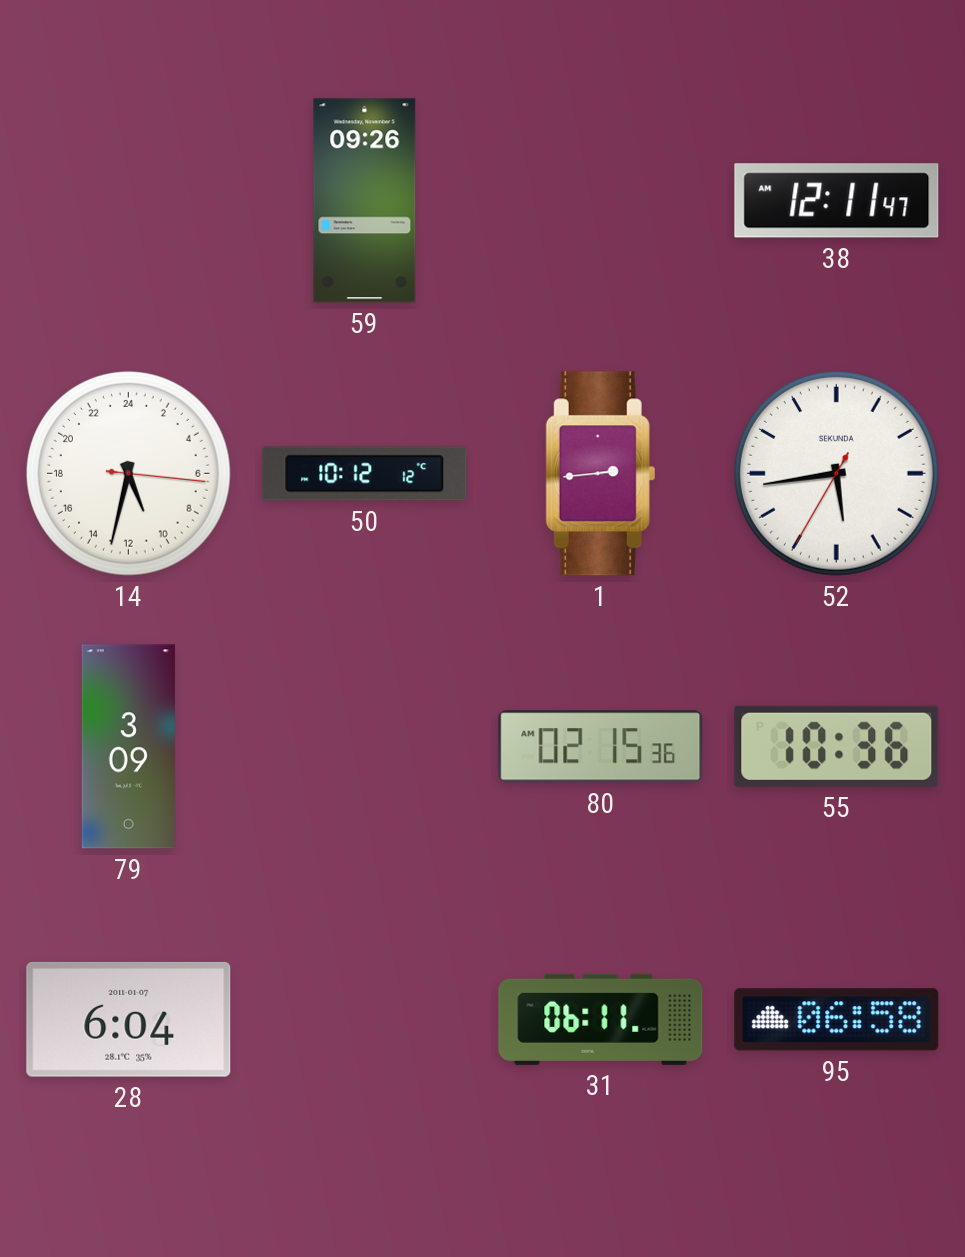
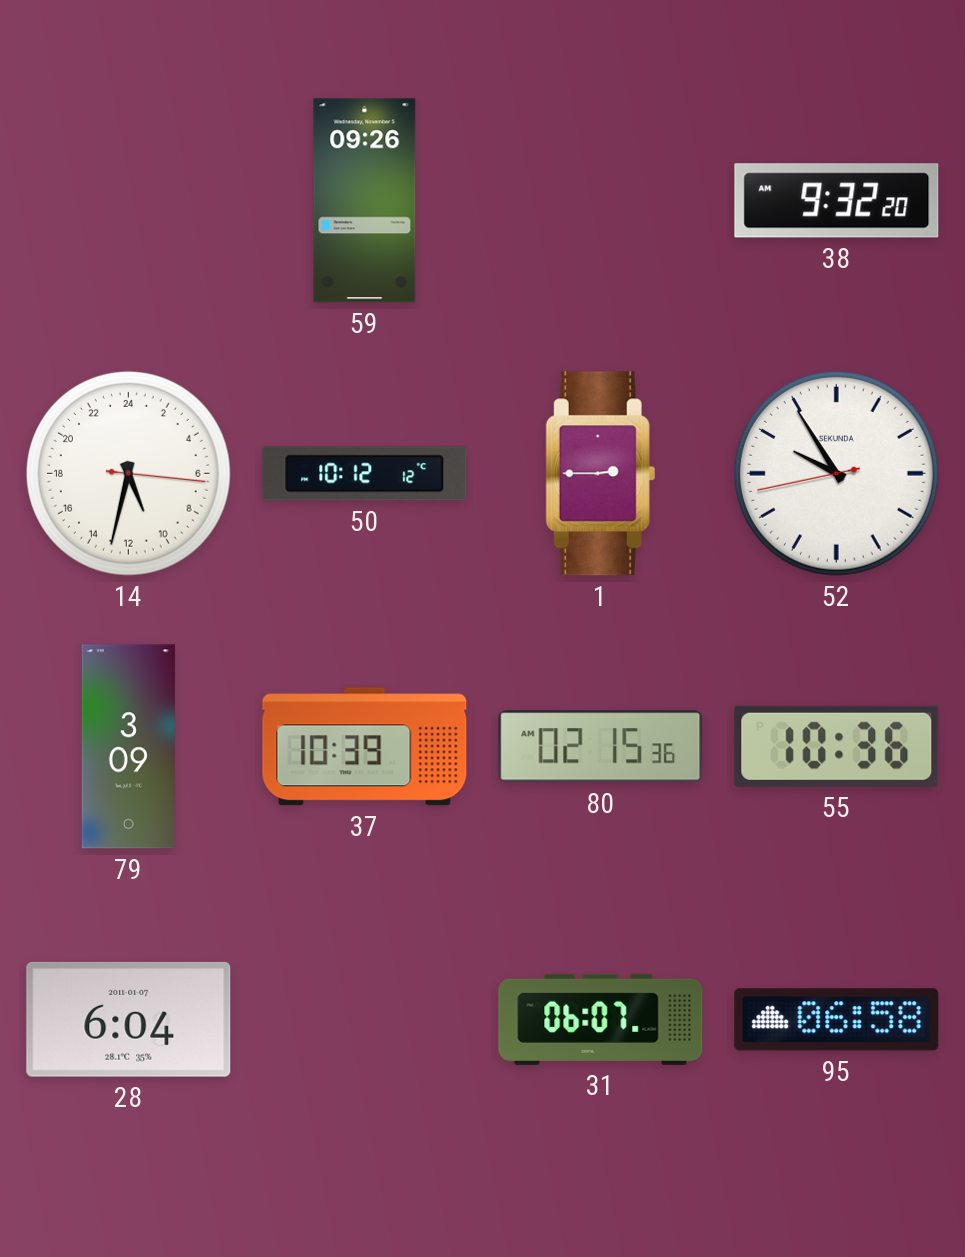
38: 12:11 -> 9:32 (837, 201)
1: 2:44 -> 2:45 (600, 474)
52: 5:43 -> 9:54 (836, 473)
37: none -> 10:39 (365, 747)
31: 06:11 -> 06:07 (601, 1019)
